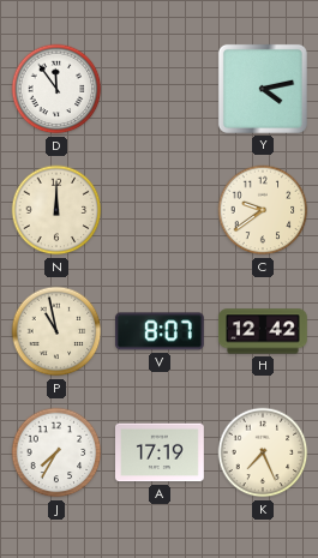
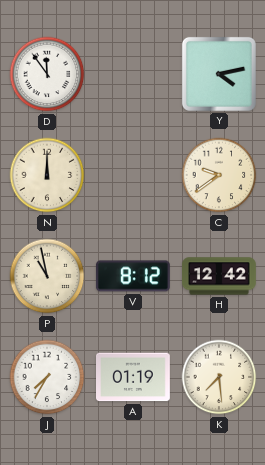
V: 8:07 -> 8:12 (133, 276)
A: 17:19 -> 01:19 (134, 377)
K: 7:26 -> 7:29 (219, 377)
